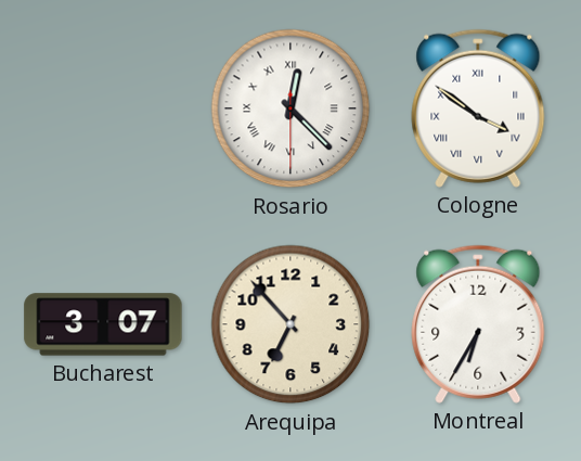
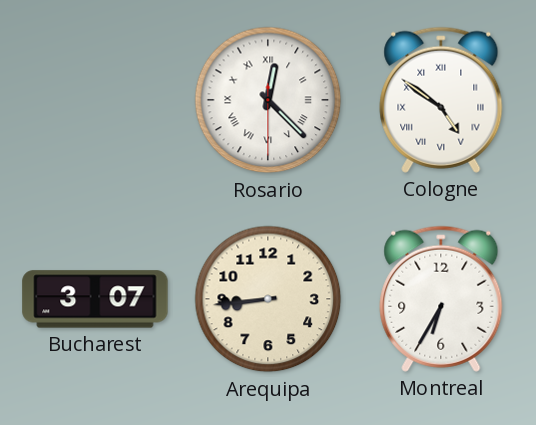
Cologne: 3:51 -> 4:51 (441, 100)
Arequipa: 6:53 -> 8:44 (268, 299)
